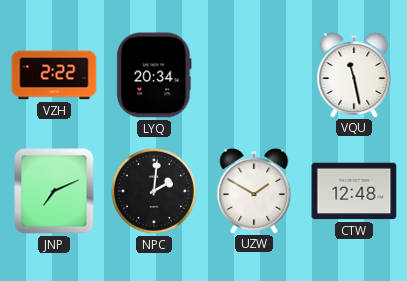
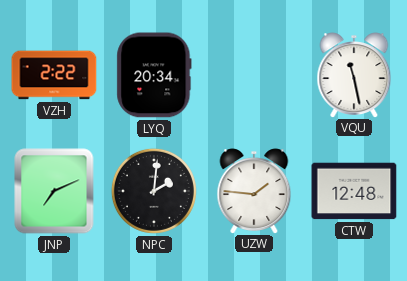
UZW: 1:50 -> 1:46 (254, 191)
